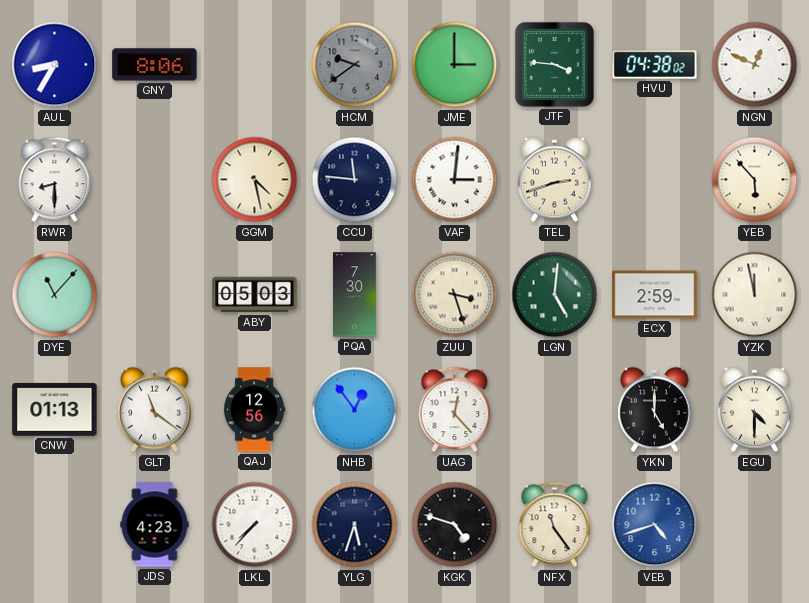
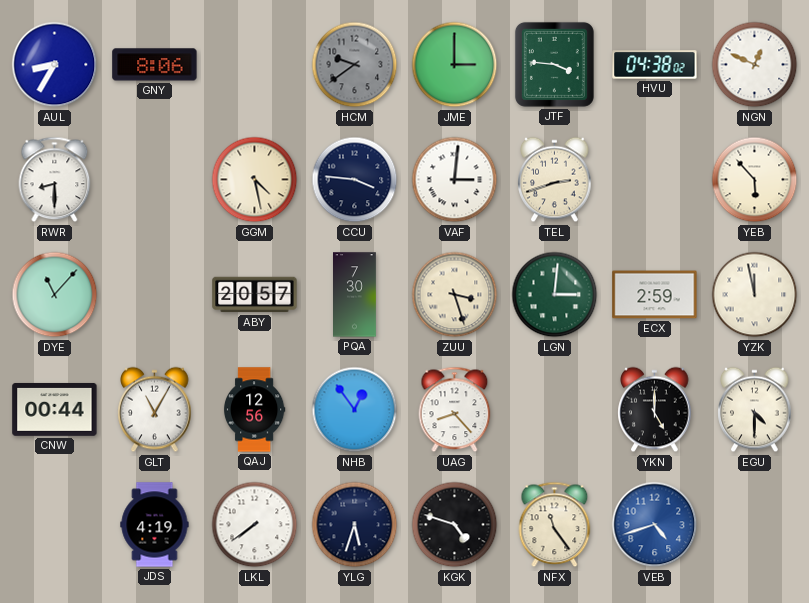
CCU: 11:46 -> 3:46 (355, 180)
ABY: 05:03 -> 20:57 (255, 295)
LGN: 5:01 -> 3:01 (555, 295)
CNW: 01:13 -> 00:44 (55, 409)
GLT: 11:21 -> 11:05 (155, 410)
UAG: 12:23 -> 8:23 (455, 410)
JDS: 4:23 -> 4:19 (155, 525)
LKL: 7:37 -> 7:39 (255, 525)
